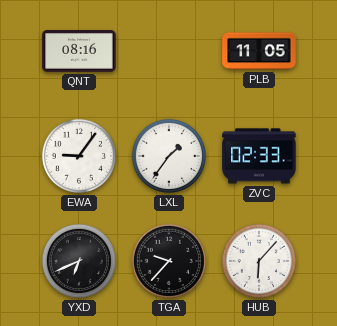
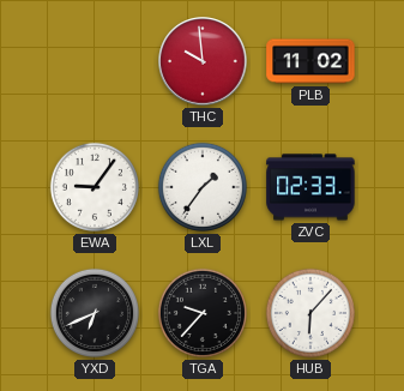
QNT: 08:16 -> none (79, 51)
THC: none -> 9:59 (203, 61)
PLB: 11:05 -> 11:02 (310, 61)
